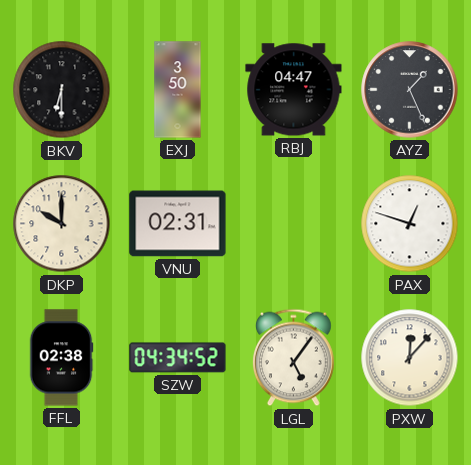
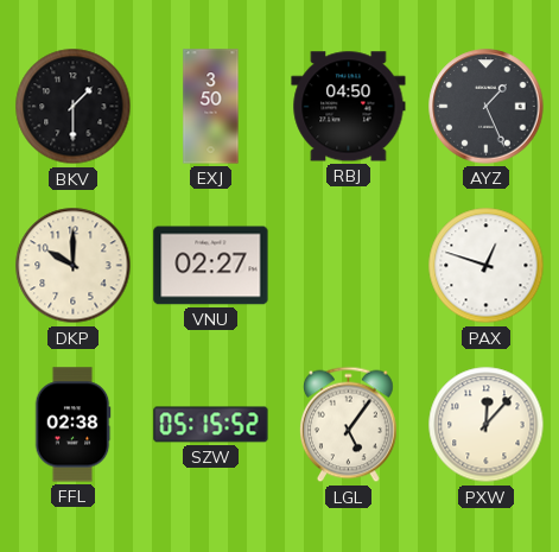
BKV: 6:30 -> 1:30 (74, 107)
RBJ: 04:47 -> 04:50 (349, 107)
VNU: 02:31 -> 02:27 (211, 266)
SZW: 04:34 -> 05:15 (211, 425)
